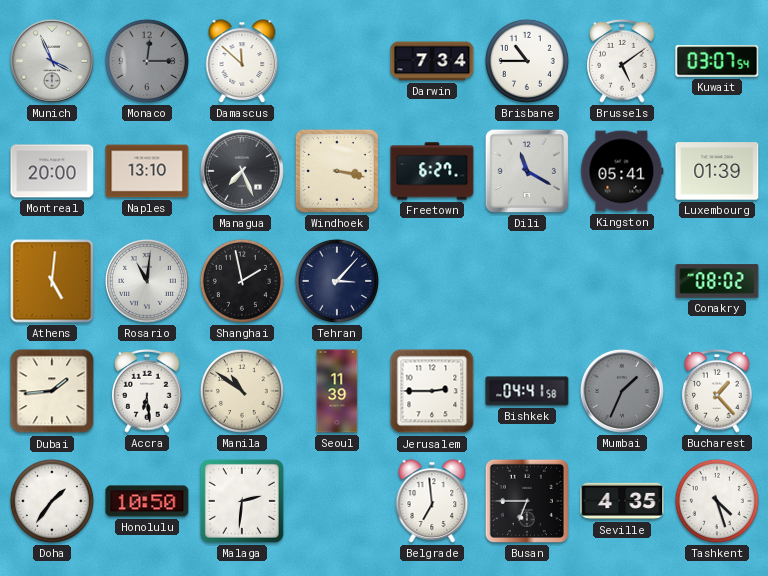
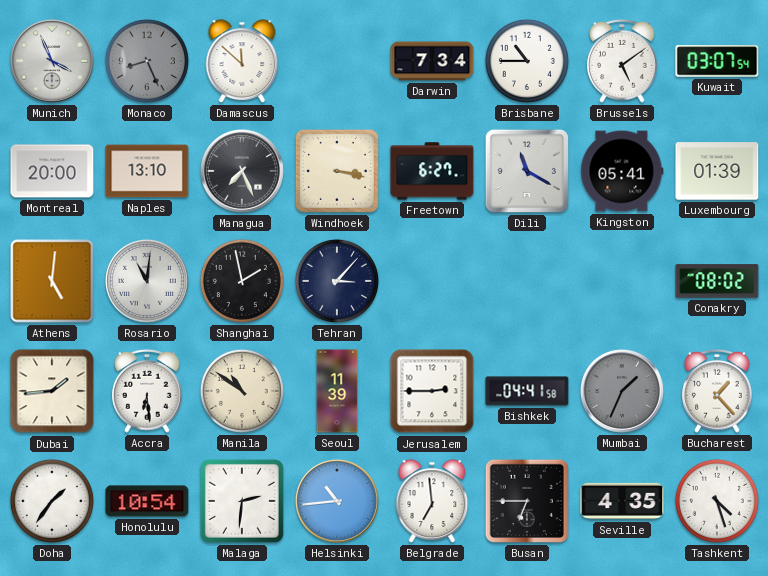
Monaco: 12:15 -> 8:26 (147, 61)
Honolulu: 10:50 -> 10:54 (147, 501)
Helsinki: none -> 10:44 (337, 501)
